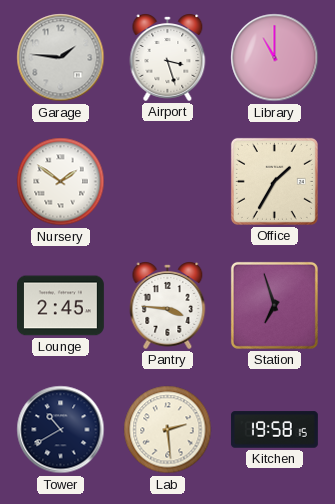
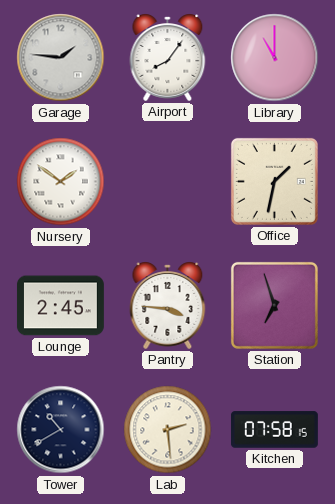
Airport: 3:27 -> 8:06 (168, 57)
Office: 1:35 -> 1:32 (274, 181)
Kitchen: 19:58 -> 07:58 (274, 430)
